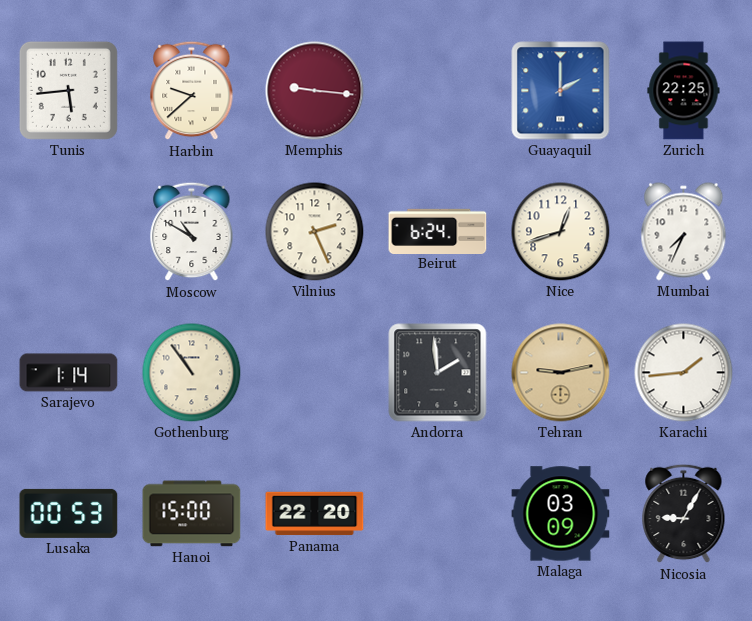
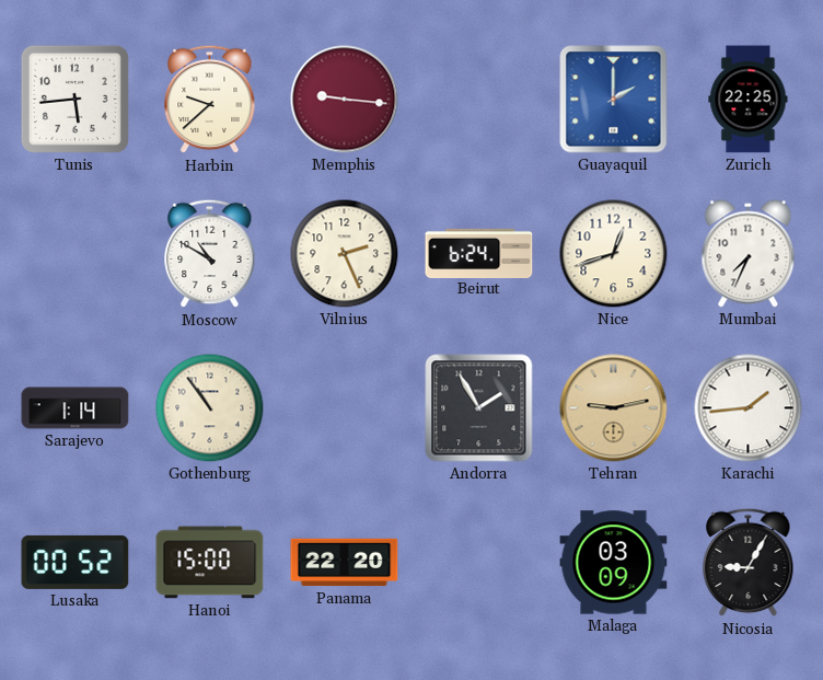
Andorra: 1:59 -> 1:55 (479, 408)
Lusaka: 00:53 -> 00:52 (76, 562)
